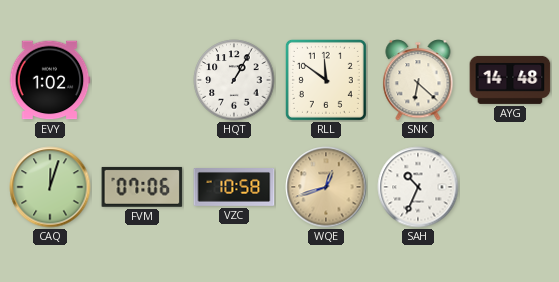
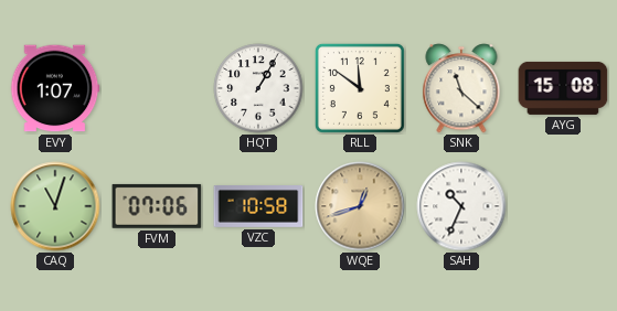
EVY: 1:02 -> 1:07 (55, 88)
SNK: 6:22 -> 11:22 (461, 88)
AYG: 14:48 -> 15:08 (563, 88)
CAQ: 12:03 -> 11:03 (55, 206)
